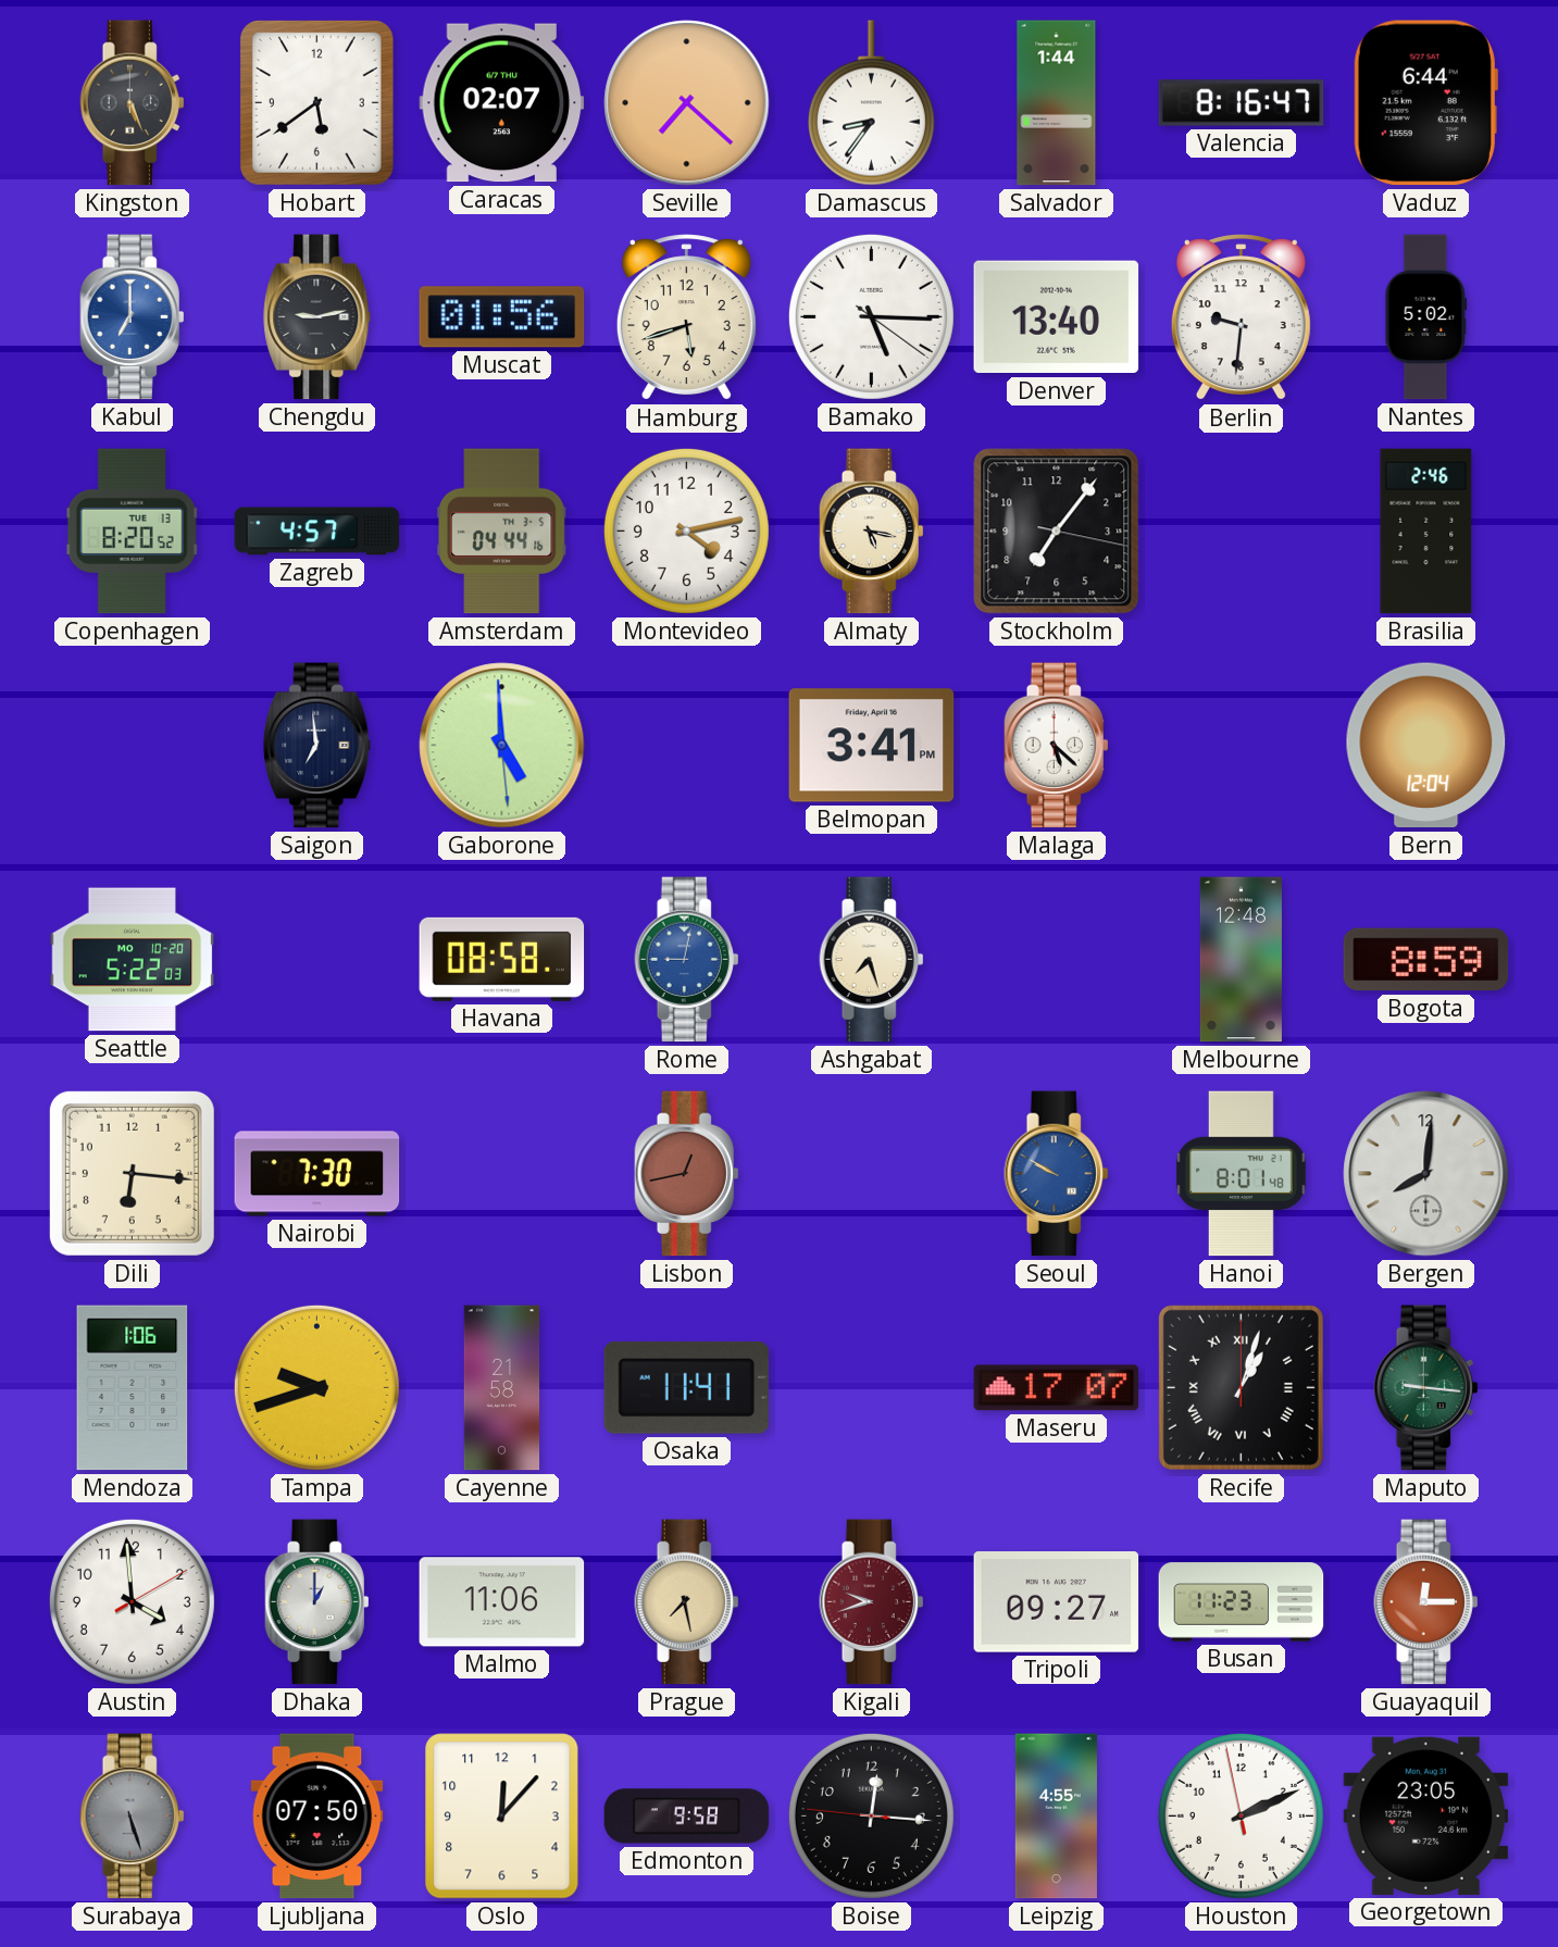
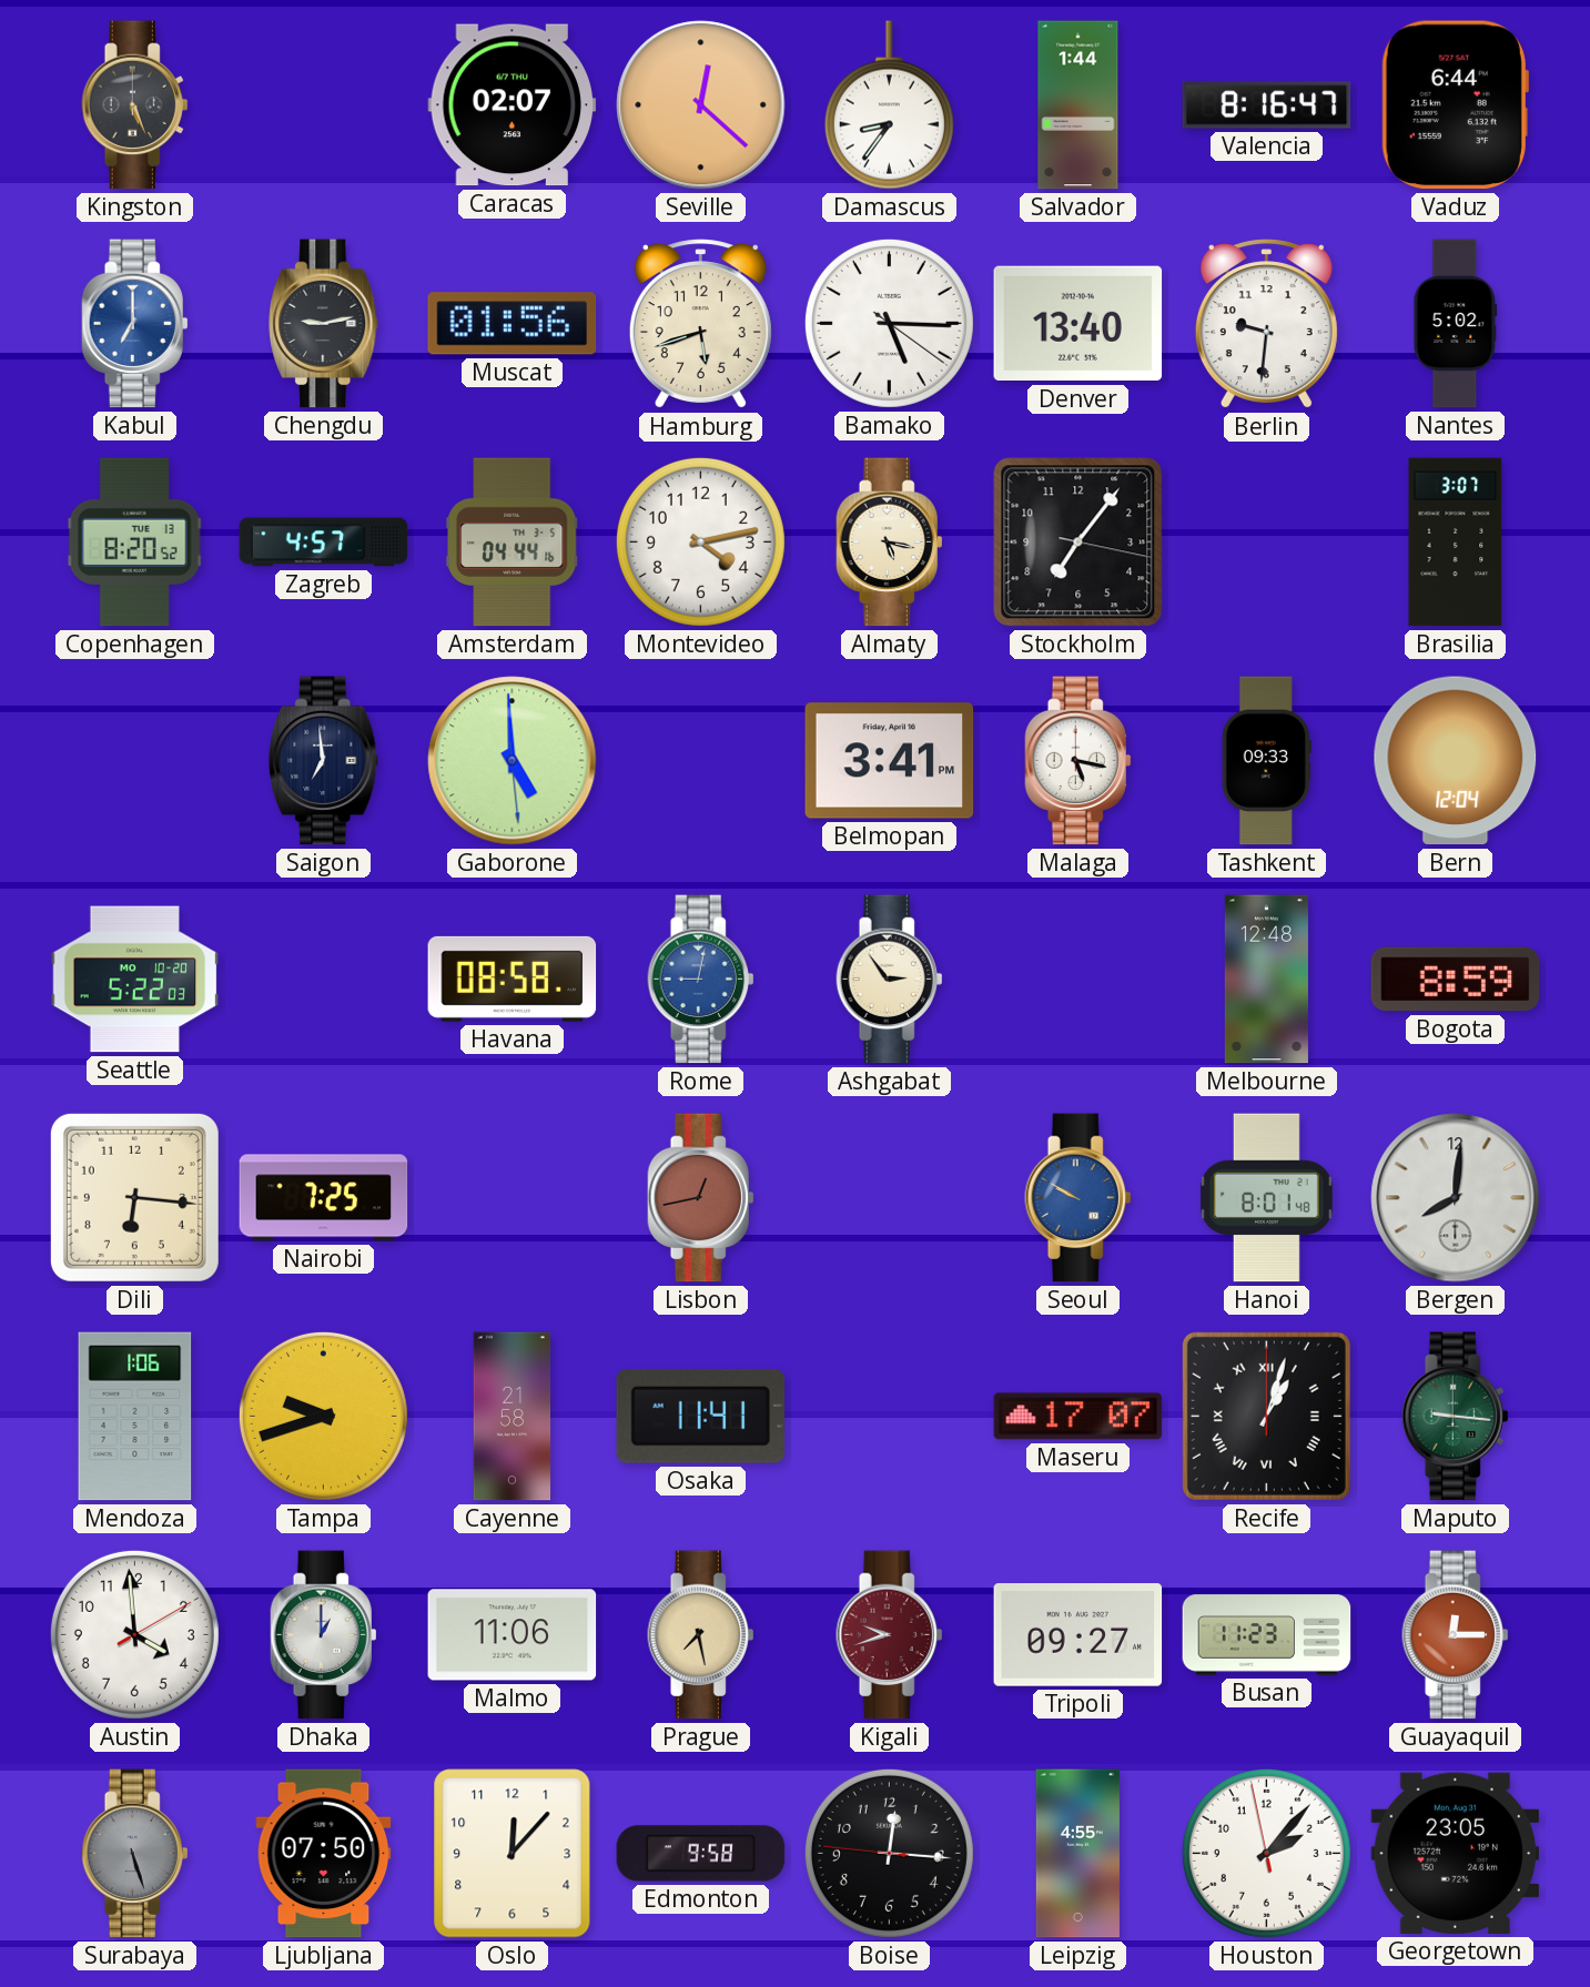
Hobart: 5:39 -> none (316, 102)
Seville: 7:22 -> 12:22 (701, 105)
Brasilia: 2:46 -> 3:07 (1456, 543)
Malaga: 5:22 -> 5:17 (1078, 761)
Tashkent: none -> 09:33 (1266, 761)
Ashgabat: 7:27 -> 2:54 (890, 980)
Nairobi: 7:30 -> 7:25 (324, 1198)
Houston: 2:10 -> 2:06 (1266, 1853)
